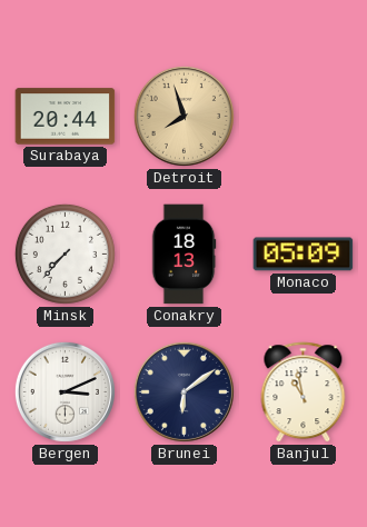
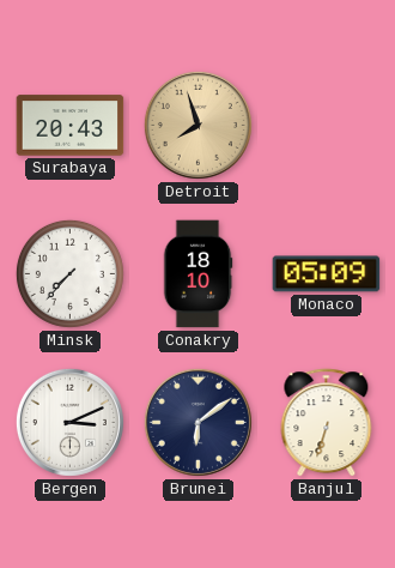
Surabaya: 20:44 -> 20:43 (71, 126)
Conakry: 18:13 -> 18:10 (197, 274)
Banjul: 10:58 -> 6:33 (327, 423)
